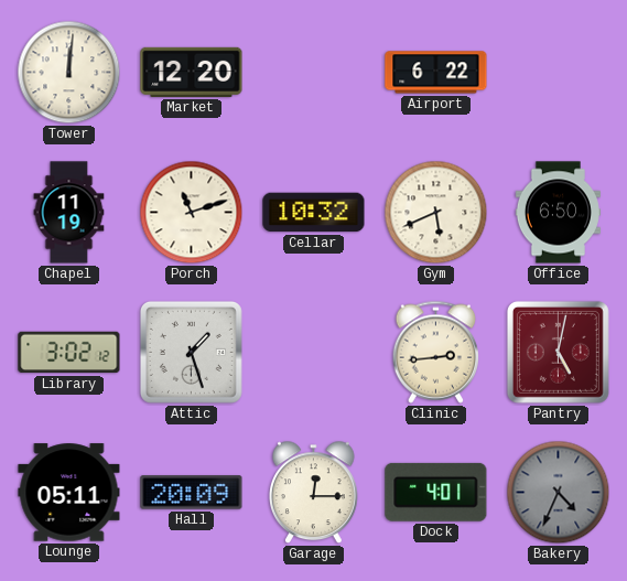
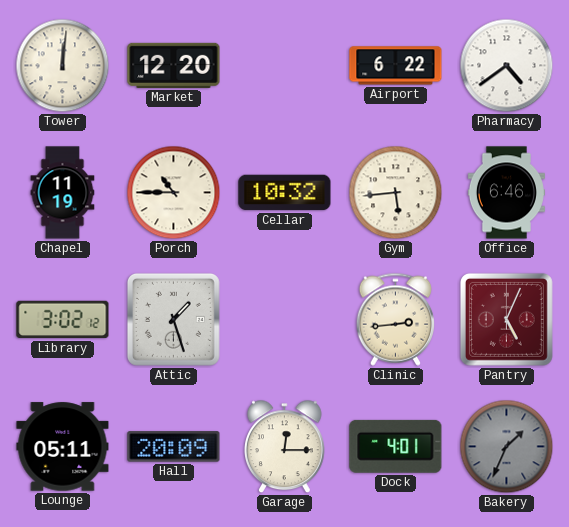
Pharmacy: none -> 4:39 (507, 66)
Porch: 11:12 -> 10:45 (174, 193)
Gym: 5:41 -> 5:44 (396, 193)
Office: 6:50 -> 6:46 (506, 193)
Pantry: 5:02 -> 5:04 (506, 319)
Bakery: 4:34 -> 1:34 (507, 447)
